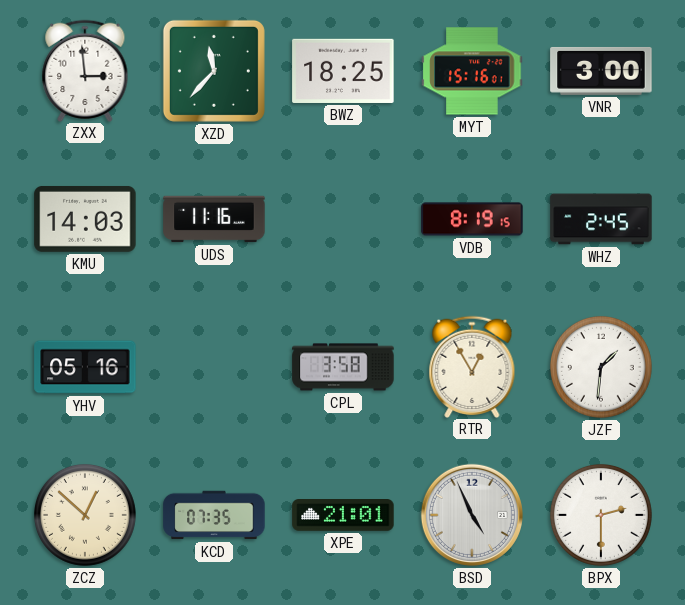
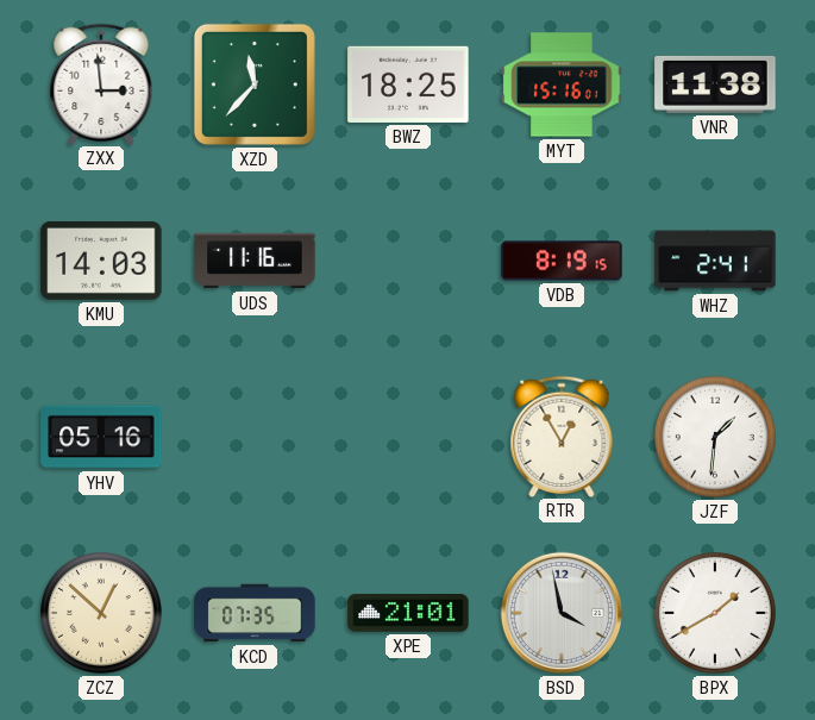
VNR: 3:00 -> 11:38 (715, 84)
WHZ: 2:45 -> 2:41 (715, 261)
CPL: 3:58 -> none (343, 367)
BSD: 4:56 -> 3:58 (562, 613)
BPX: 2:30 -> 1:40 (715, 613)
